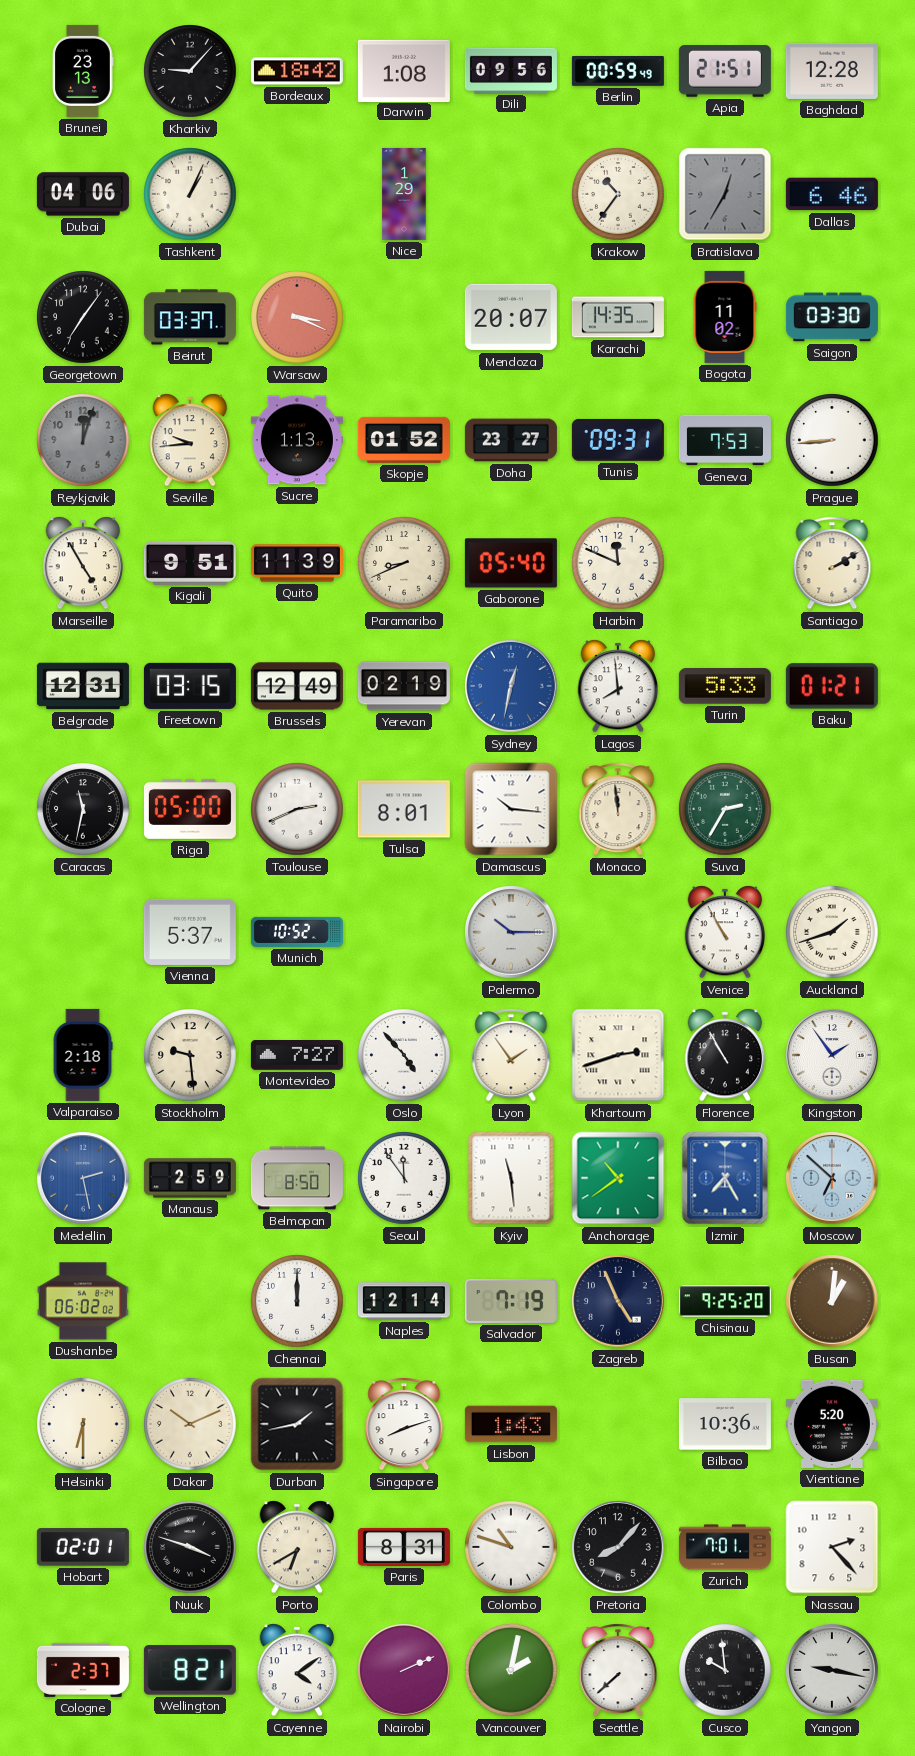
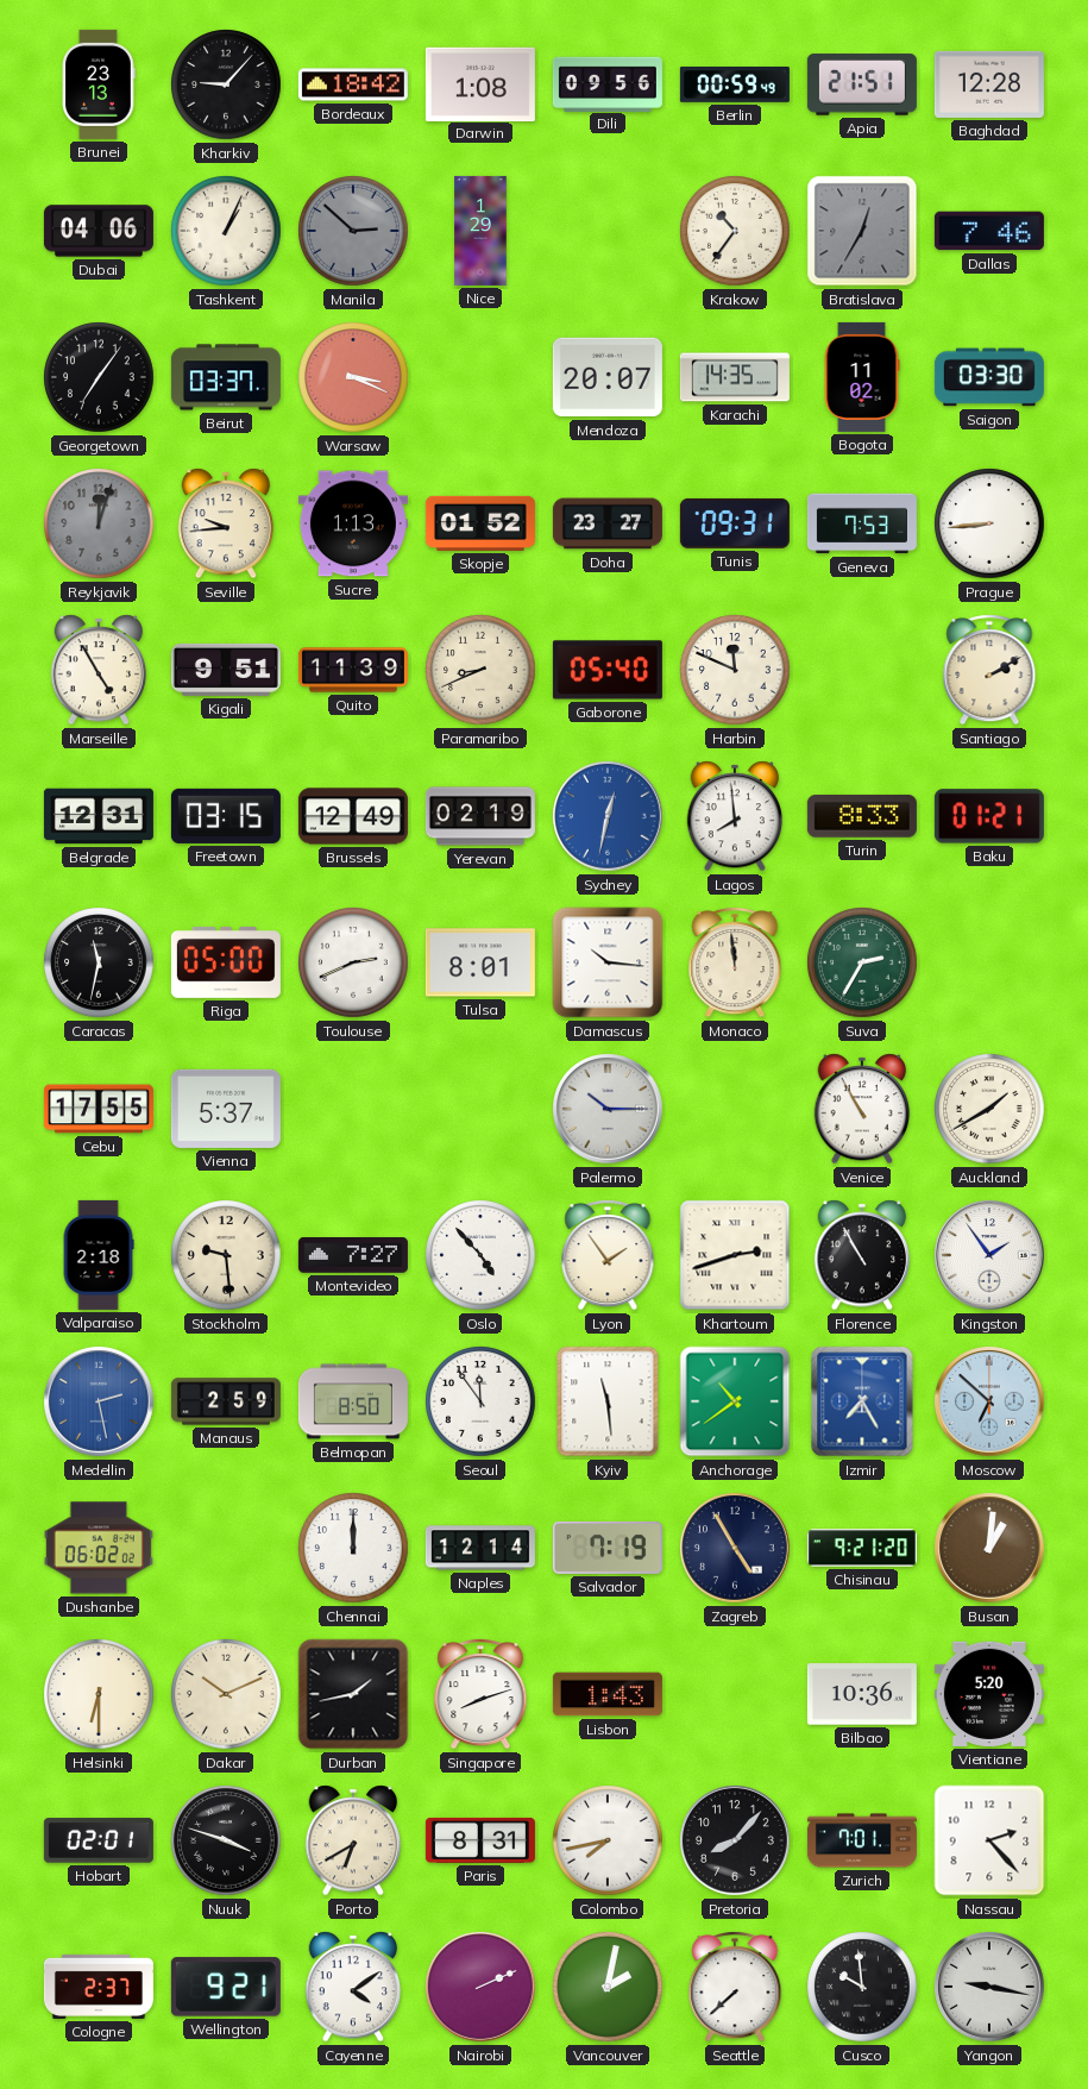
Manila: none -> 2:52 (353, 231)
Dallas: 6:46 -> 7:46 (989, 231)
Turin: 5:33 -> 8:33 (862, 816)
Cebu: none -> 17:55 (99, 1109)
Munich: 10:52 -> none (297, 932)
Auckland: 1:42 -> 1:40 (989, 1109)
Zagreb: 4:56 -> 4:55 (736, 1549)
Chisinau: 9:25 -> 9:21 (862, 1548)
Colombo: 10:48 -> 7:43 (608, 1840)
Wellington: 8:21 -> 9:21 (226, 1987)
